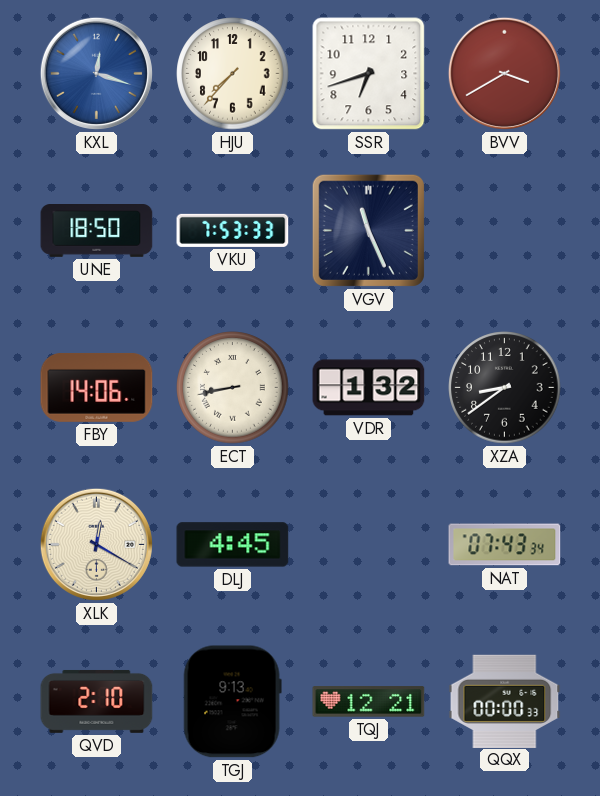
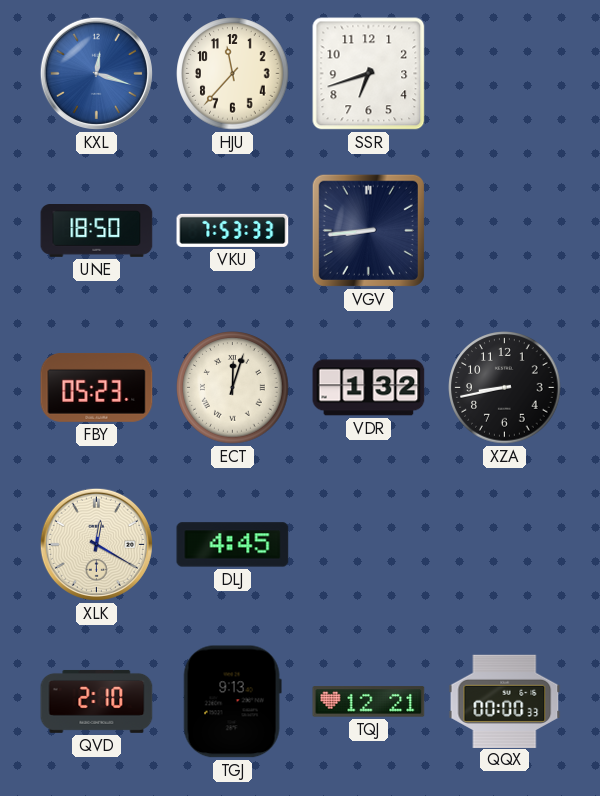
HJU: 7:37 -> 11:37 (233, 74)
BVV: 3:40 -> none (504, 73)
VGV: 11:26 -> 8:44 (368, 230)
FBY: 14:06 -> 05:23 (97, 387)
ECT: 8:43 -> 12:03 (233, 388)
XZA: 8:39 -> 8:43 (505, 388)
NAT: 07:43 -> none (505, 545)
